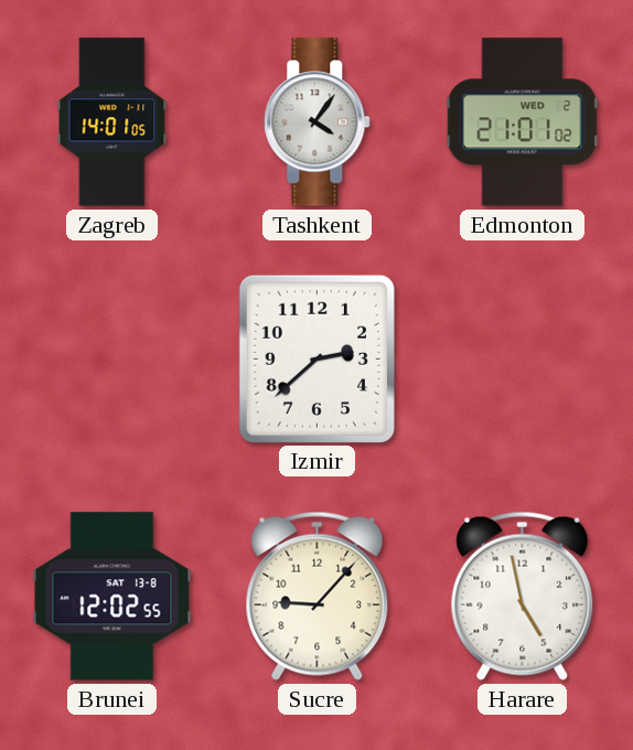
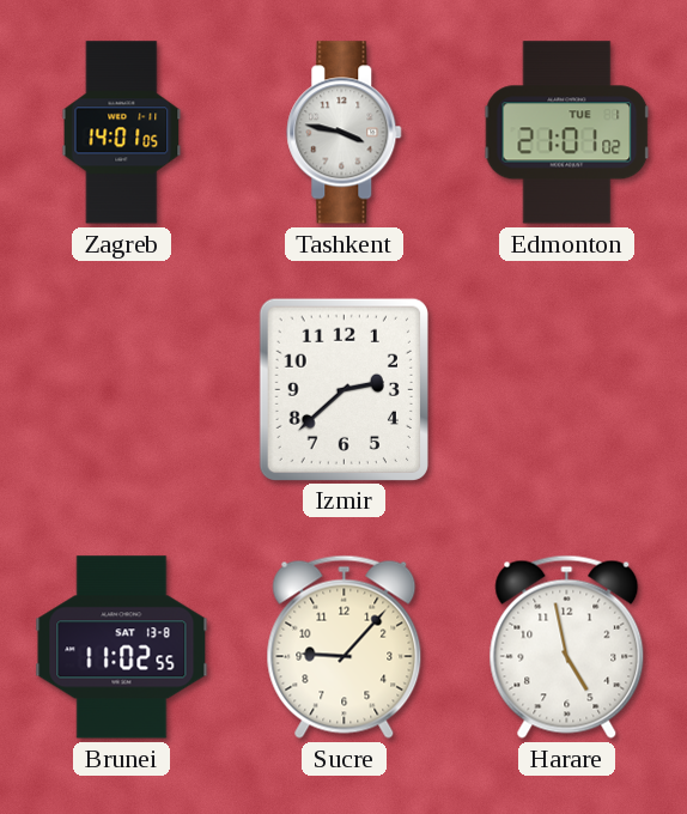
Tashkent: 4:06 -> 3:47 (345, 133)
Edmonton date: WED 2 -> TUE 1 (567, 133)
Brunei: 12:02 -> 11:02 (122, 648)
